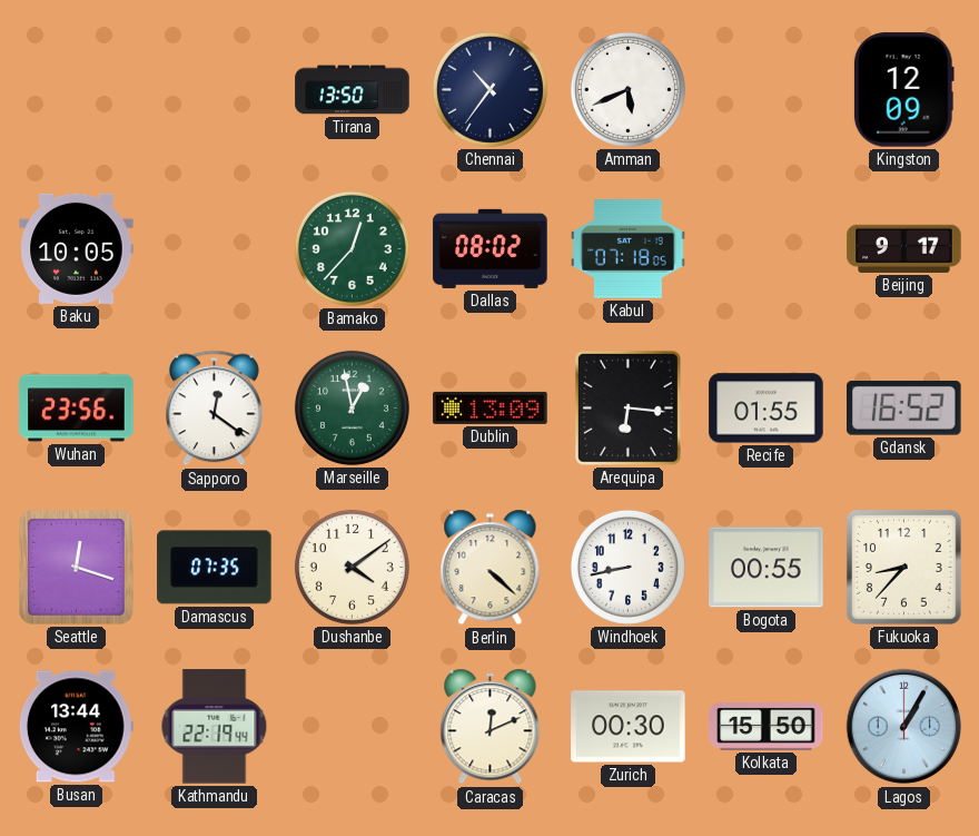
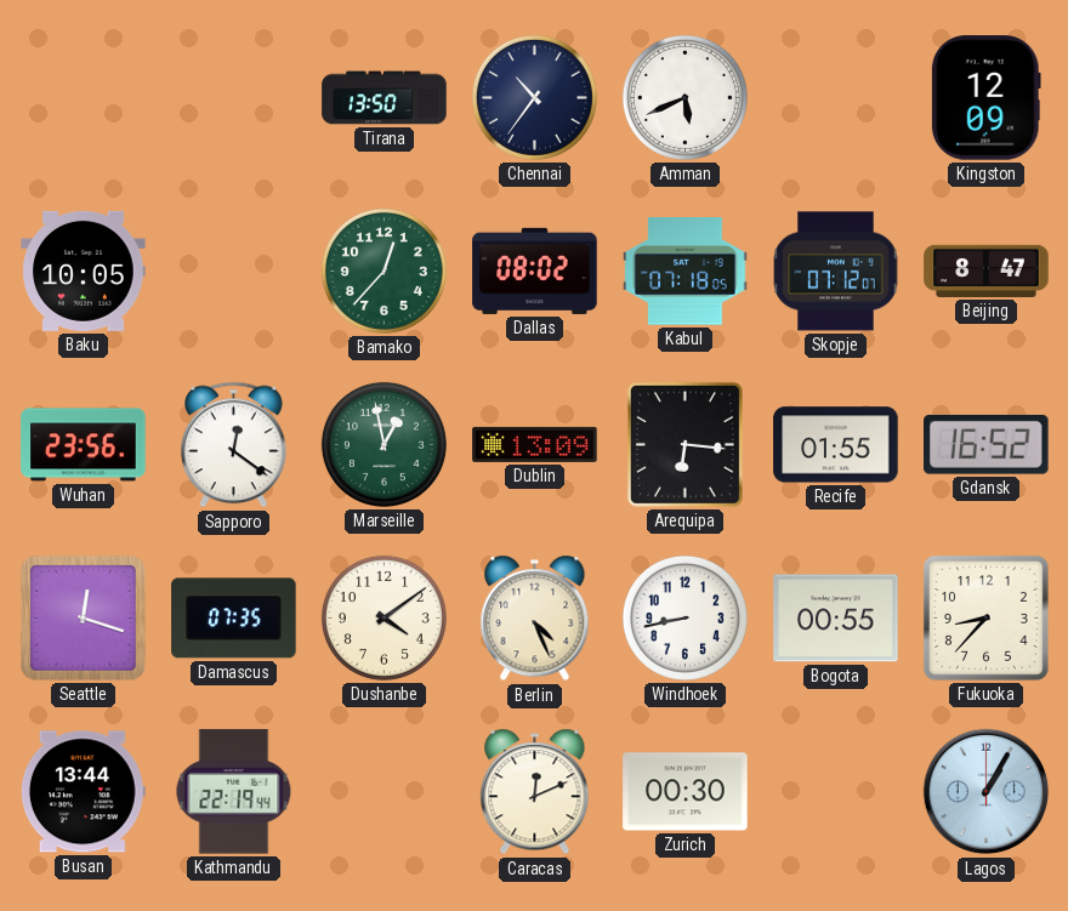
Skopje: none -> 07:12 (836, 272)
Beijing: 9:17 -> 8:47 (987, 271)
Berlin: 4:22 -> 4:26 (535, 619)
Kolkata: 15:50 -> none (767, 727)
